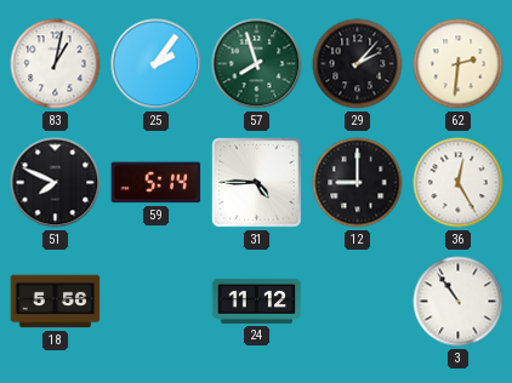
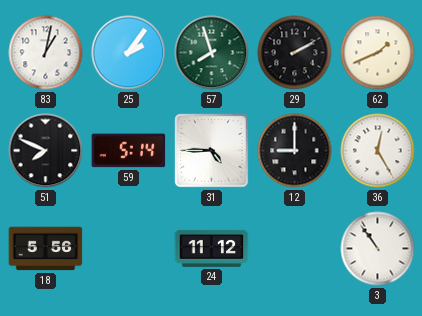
29: 2:07 -> 2:10 (295, 53)
62: 2:31 -> 1:41 (378, 53)
